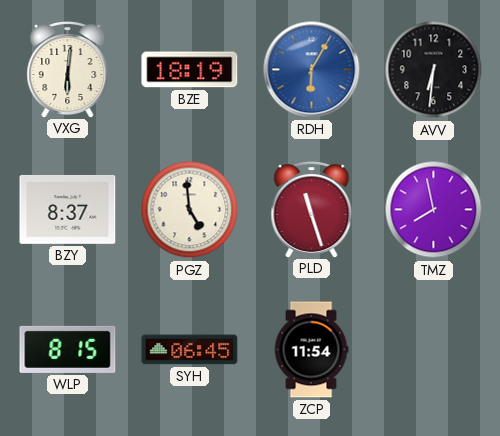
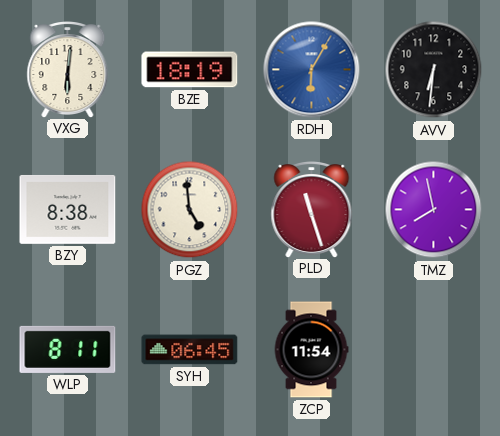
BZY: 8:37 -> 8:38 (68, 209)
WLP: 8:15 -> 8:11 (68, 349)
